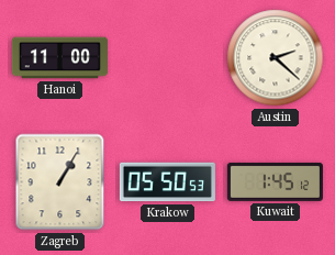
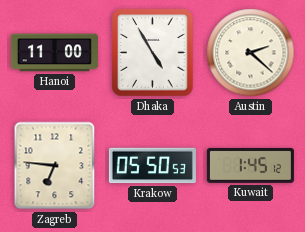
Dhaka: none -> 4:55 (153, 53)
Zagreb: 1:05 -> 6:46 (55, 166)
